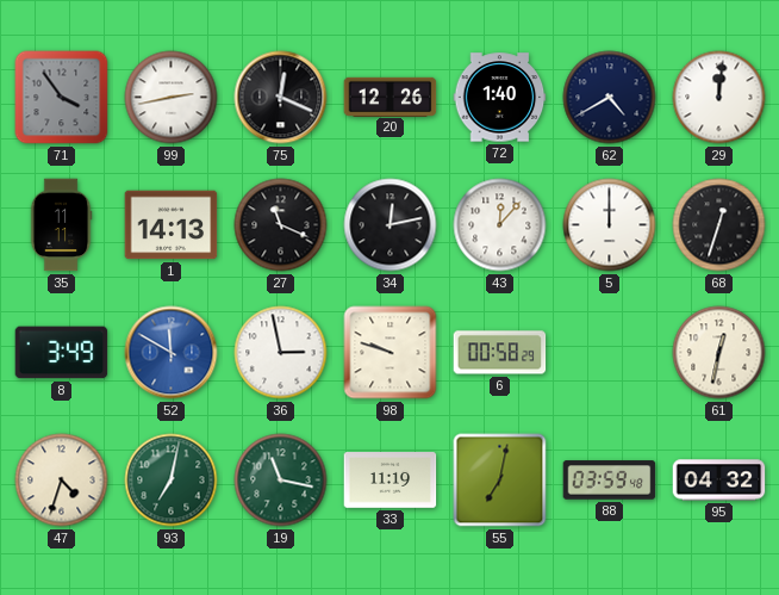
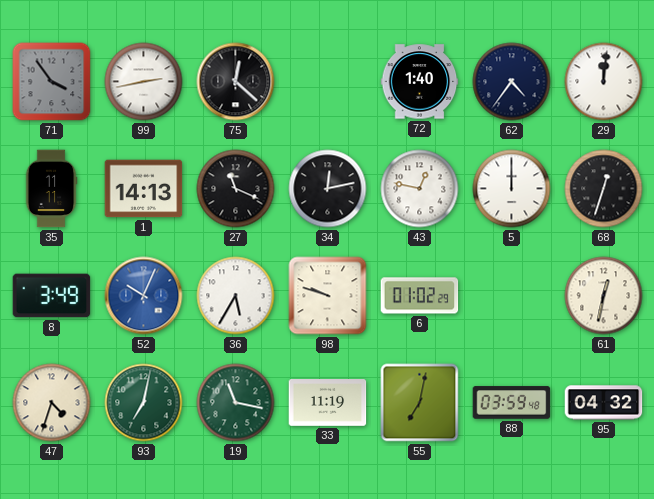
75: 12:19 -> 12:22 (236, 82)
20: 12:26 -> none (391, 97)
62: 4:40 -> 4:36 (512, 82)
43: 12:07 -> 12:47 (420, 189)
52: 11:50 -> 10:04 (144, 296)
36: 2:58 -> 5:35 (236, 296)
6: 00:58 -> 01:02 (420, 296)
